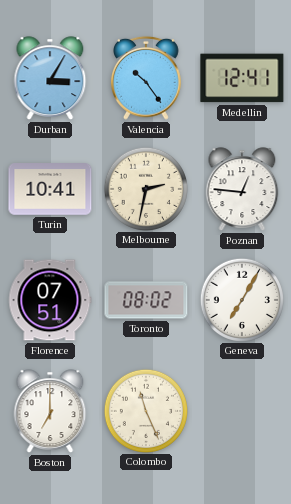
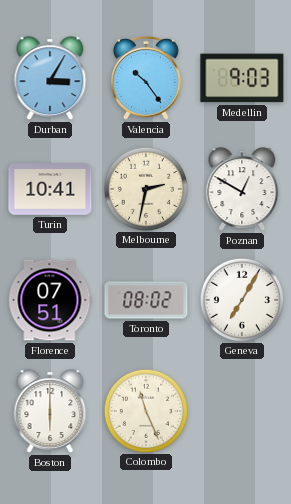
Medellin: 12:41 -> 9:03 (242, 78)
Poznan: 12:46 -> 12:50 (242, 189)
Boston: 7:00 -> 6:00 (50, 411)
